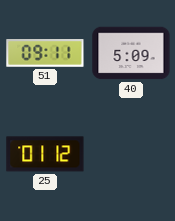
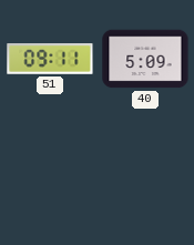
25: 01:12 -> none (45, 154)
